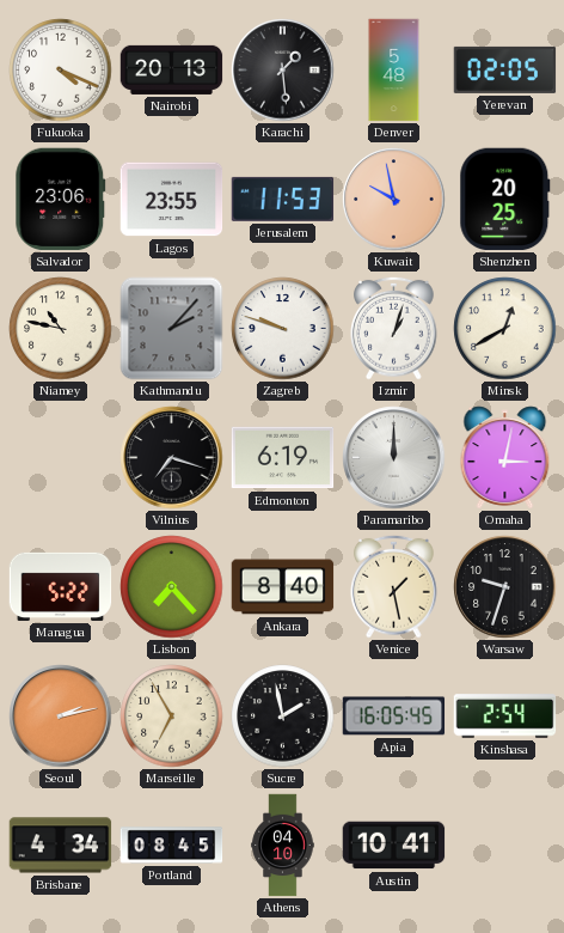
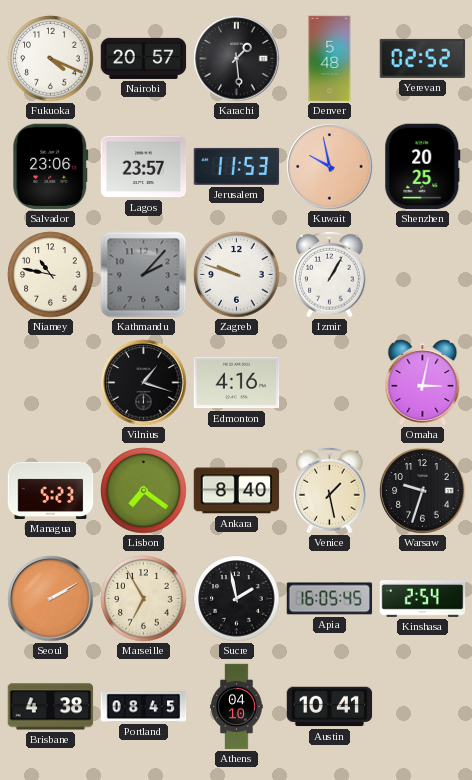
Nairobi: 20:13 -> 20:57 (144, 58)
Yerevan: 02:05 -> 02:52 (423, 58)
Lagos: 23:55 -> 23:57 (144, 167)
Izmir: 1:03 -> 1:05 (330, 274)
Minsk: 12:40 -> none (505, 329)
Vilnius: 7:18 -> 1:18 (144, 383)
Edmonton: 6:19 -> 4:16 (237, 383)
Paramaribo: 12:00 -> none (394, 458)
Managua: 5:22 -> 5:23 (51, 490)
Lisbon: 7:23 -> 7:21 (144, 491)
Seoul: 2:13 -> 2:10 (51, 599)
Brisbane: 4:34 -> 4:38 (51, 707)
